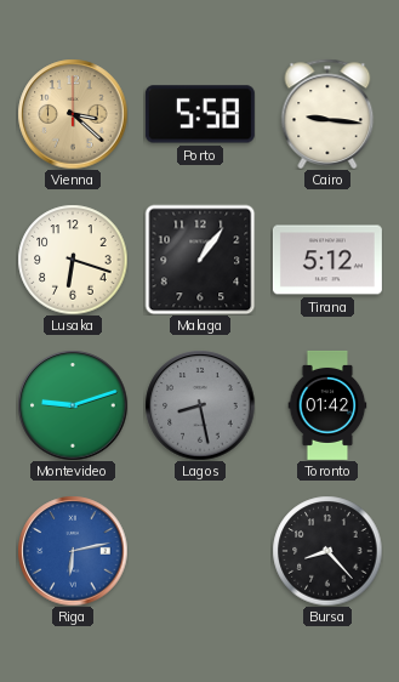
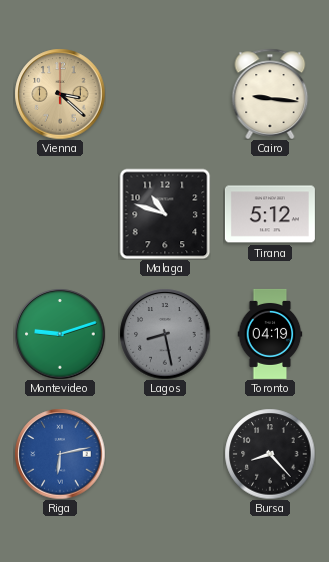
Porto: 5:58 -> none (200, 114)
Lusaka: 6:18 -> none (73, 260)
Malaga: 1:06 -> 10:48 (165, 214)
Toronto: 01:42 -> 04:19 (270, 334)
